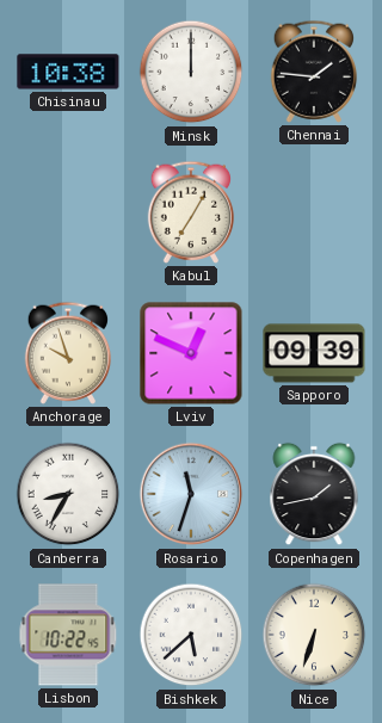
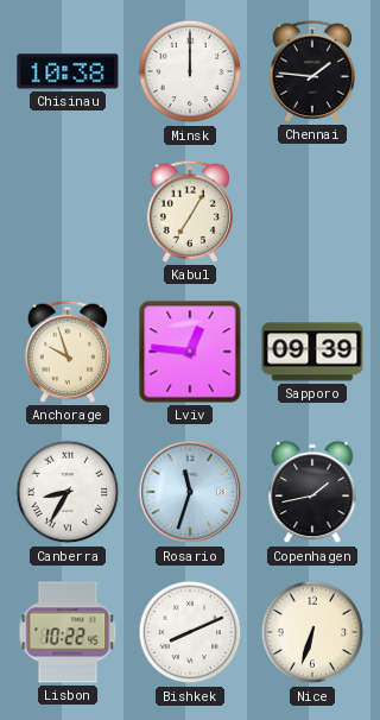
Lviv: 12:49 -> 12:46 (190, 352)
Bishkek: 5:38 -> 8:11 (190, 632)
